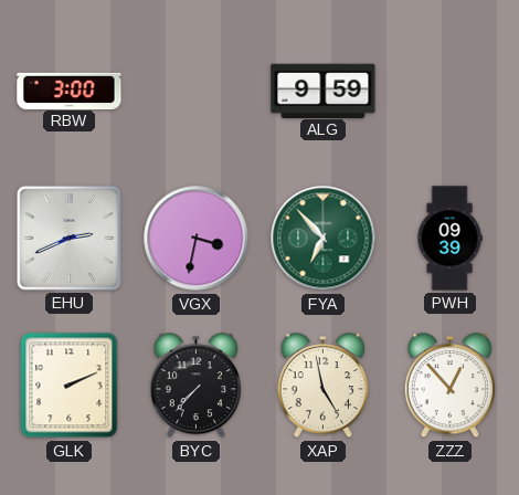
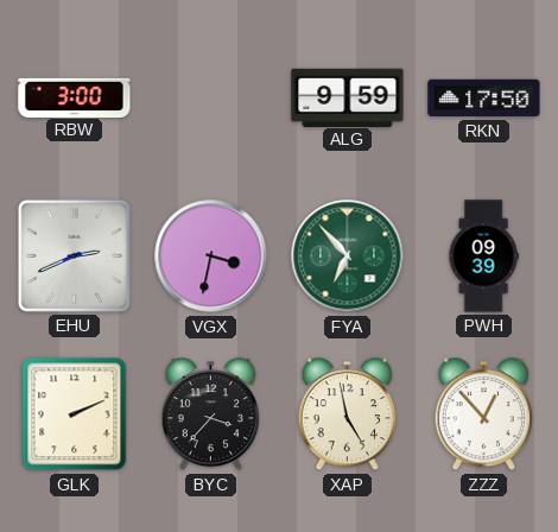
RKN: none -> 17:50 (484, 99)
BYC: 7:37 -> 3:37 (211, 416)
